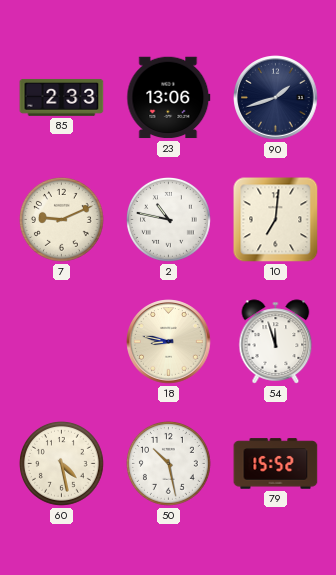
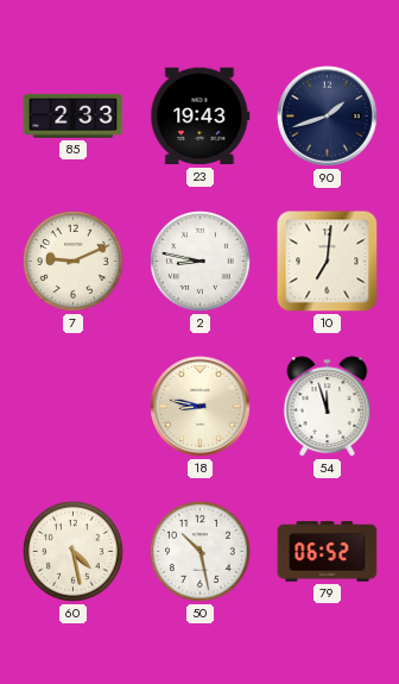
23: 13:06 -> 19:43 (201, 117)
2: 10:47 -> 8:47 (201, 262)
79: 15:52 -> 06:52 (328, 552)
